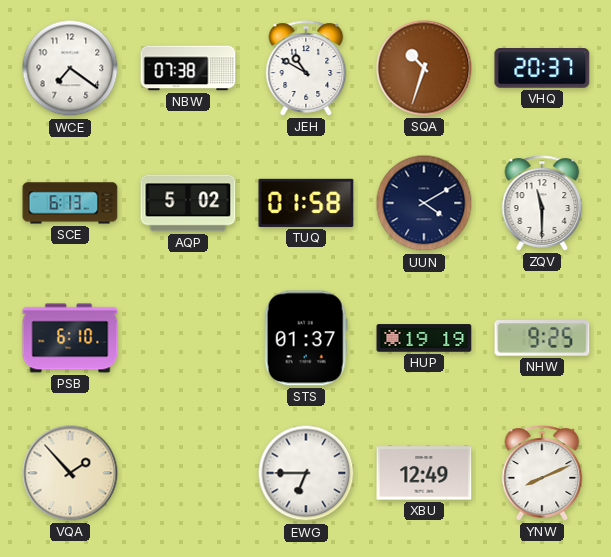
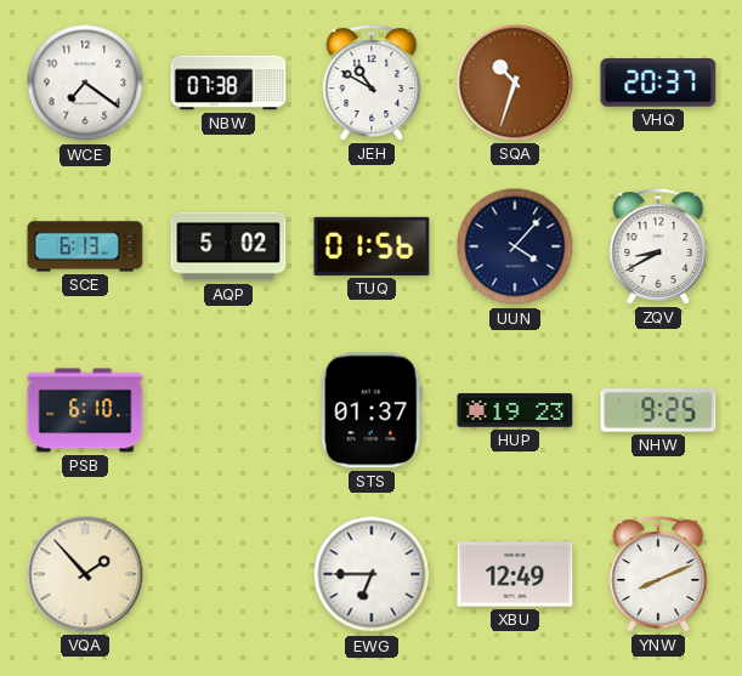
TUQ: 01:58 -> 01:56 (372, 246)
UUN: 4:10 -> 4:07 (515, 246)
ZQV: 11:30 -> 8:40 (658, 246)
HUP: 19:19 -> 19:23 (515, 410)
